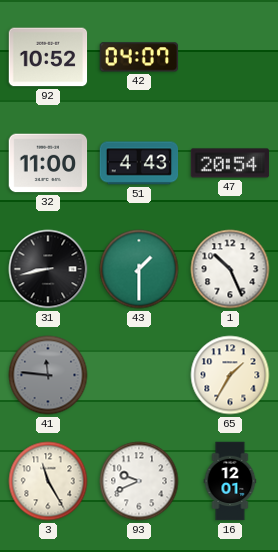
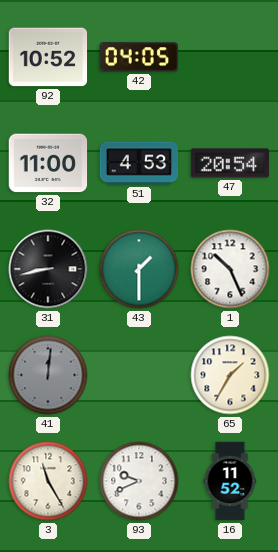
42: 04:07 -> 04:05 (139, 57)
51: 4:43 -> 4:53 (139, 163)
41: 11:46 -> 12:01 (48, 375)
16: 12:01 -> 11:52 (230, 481)
